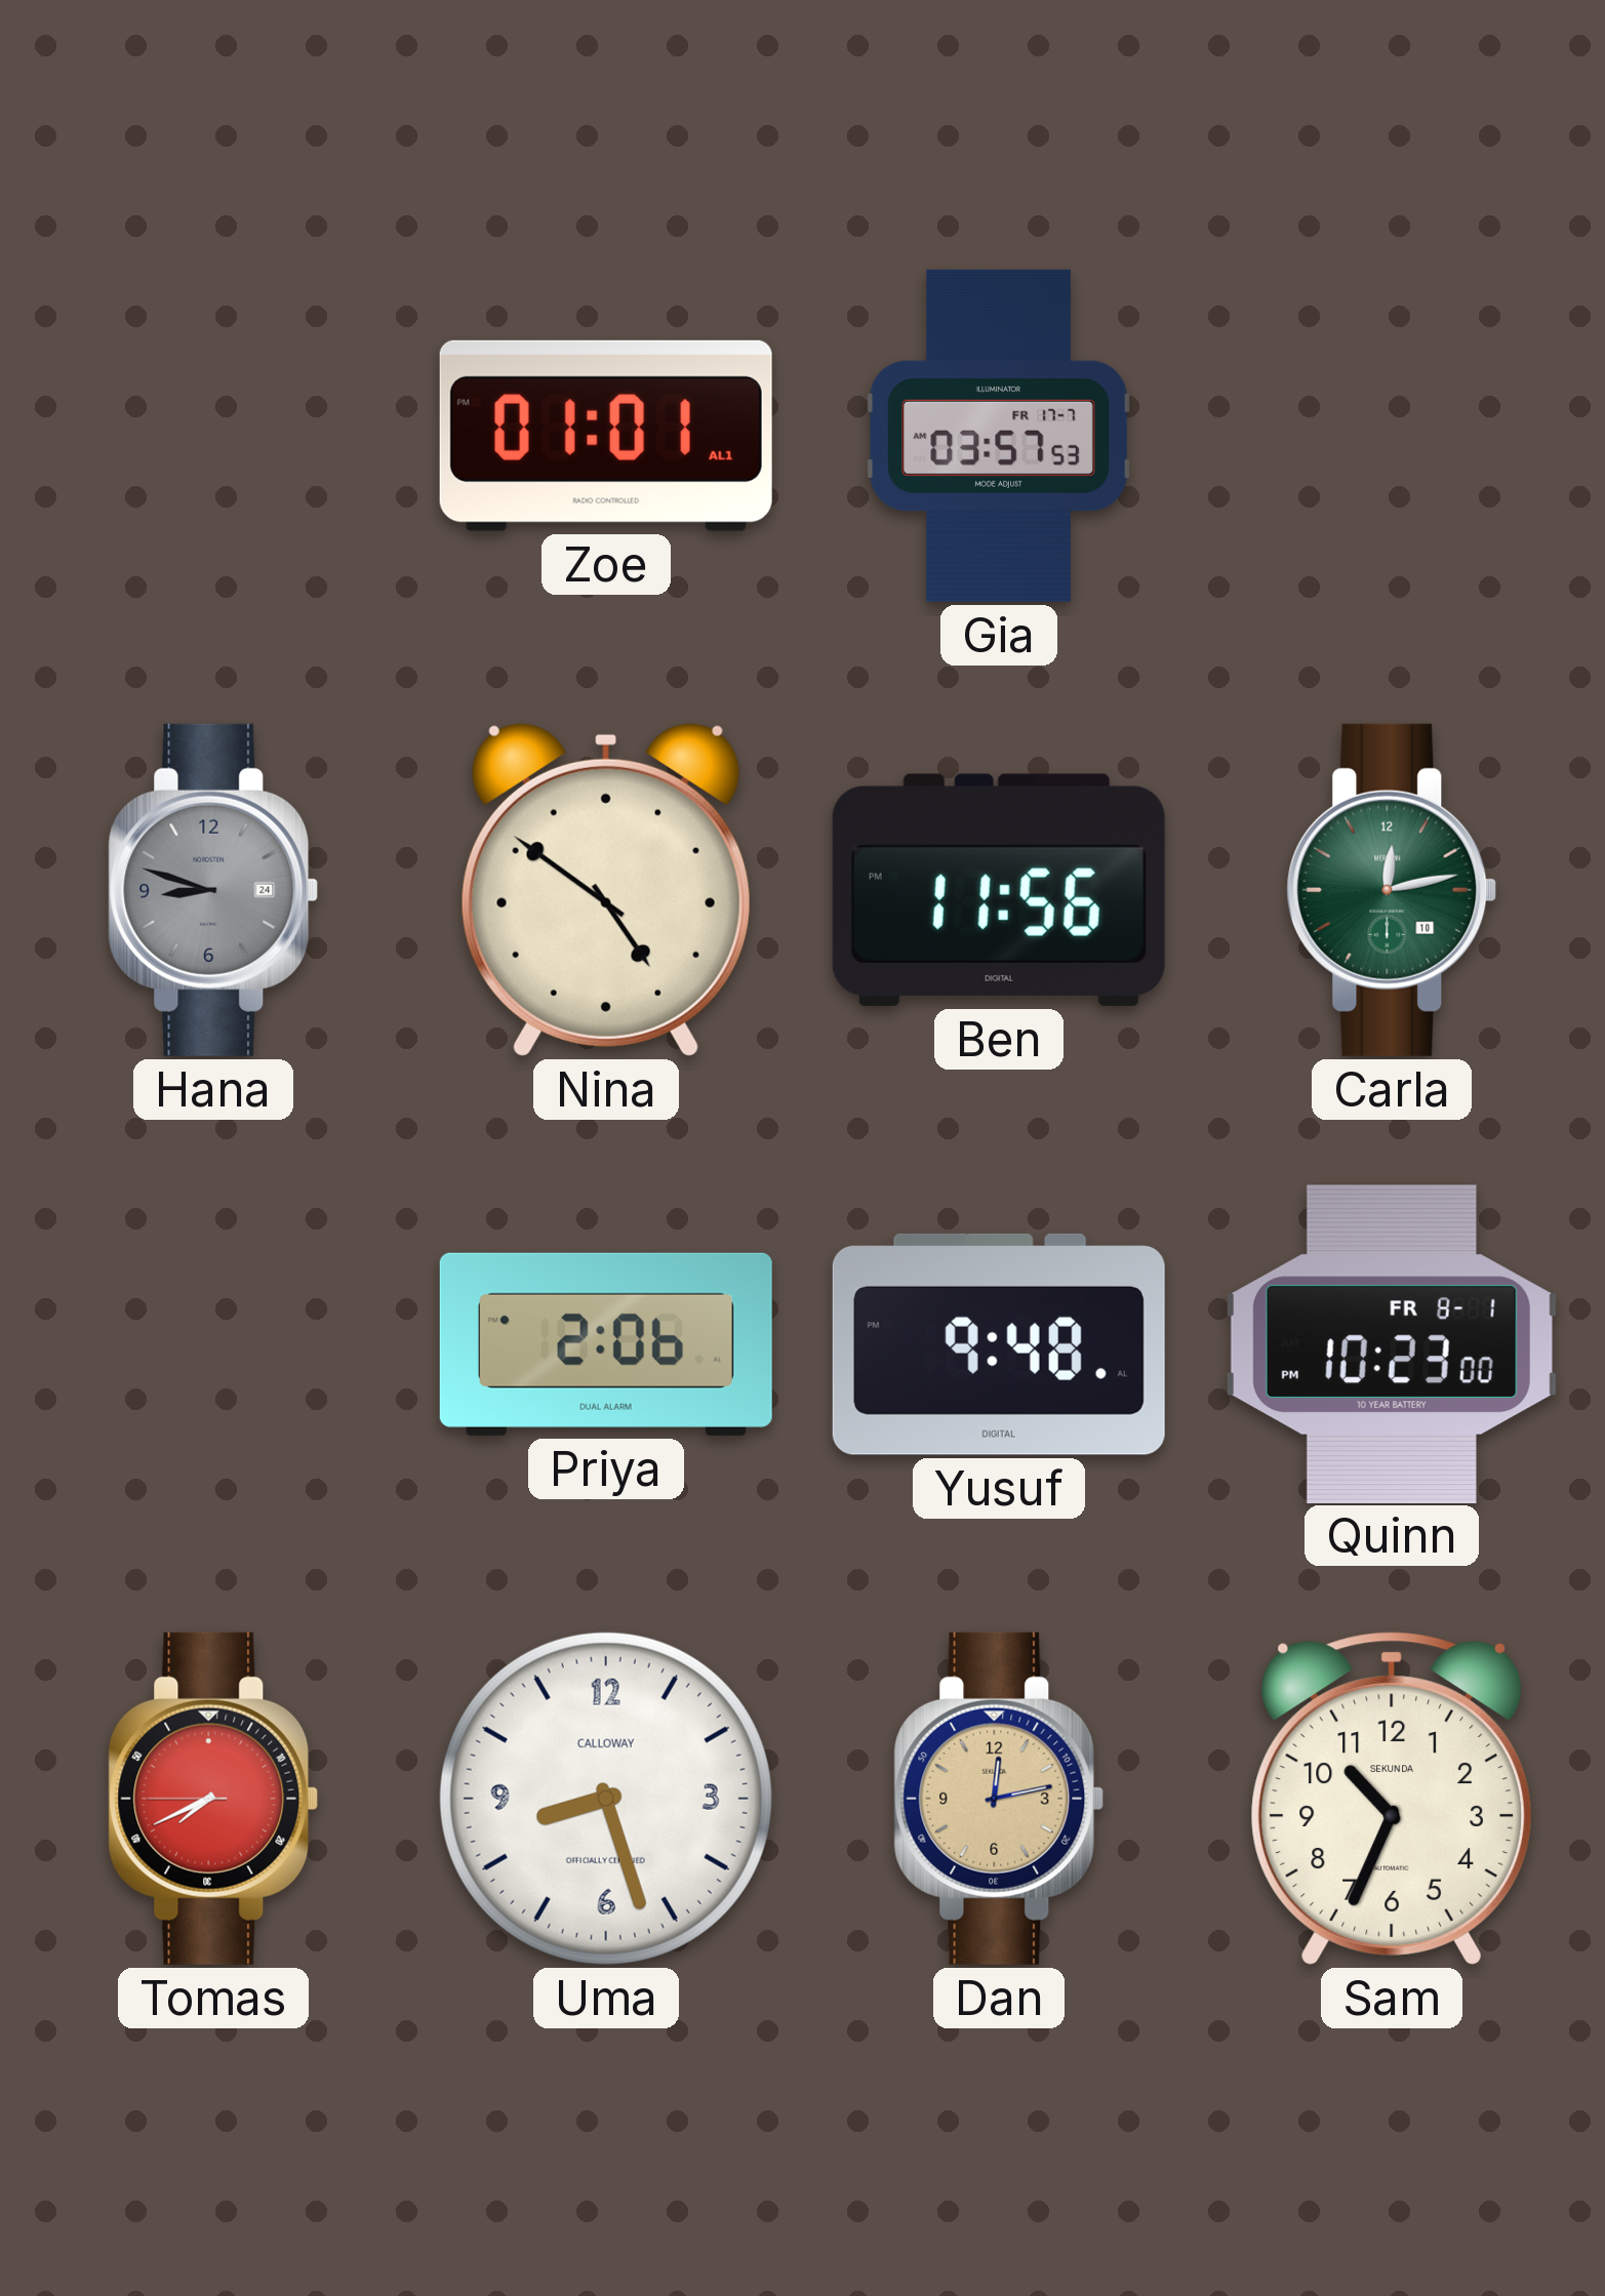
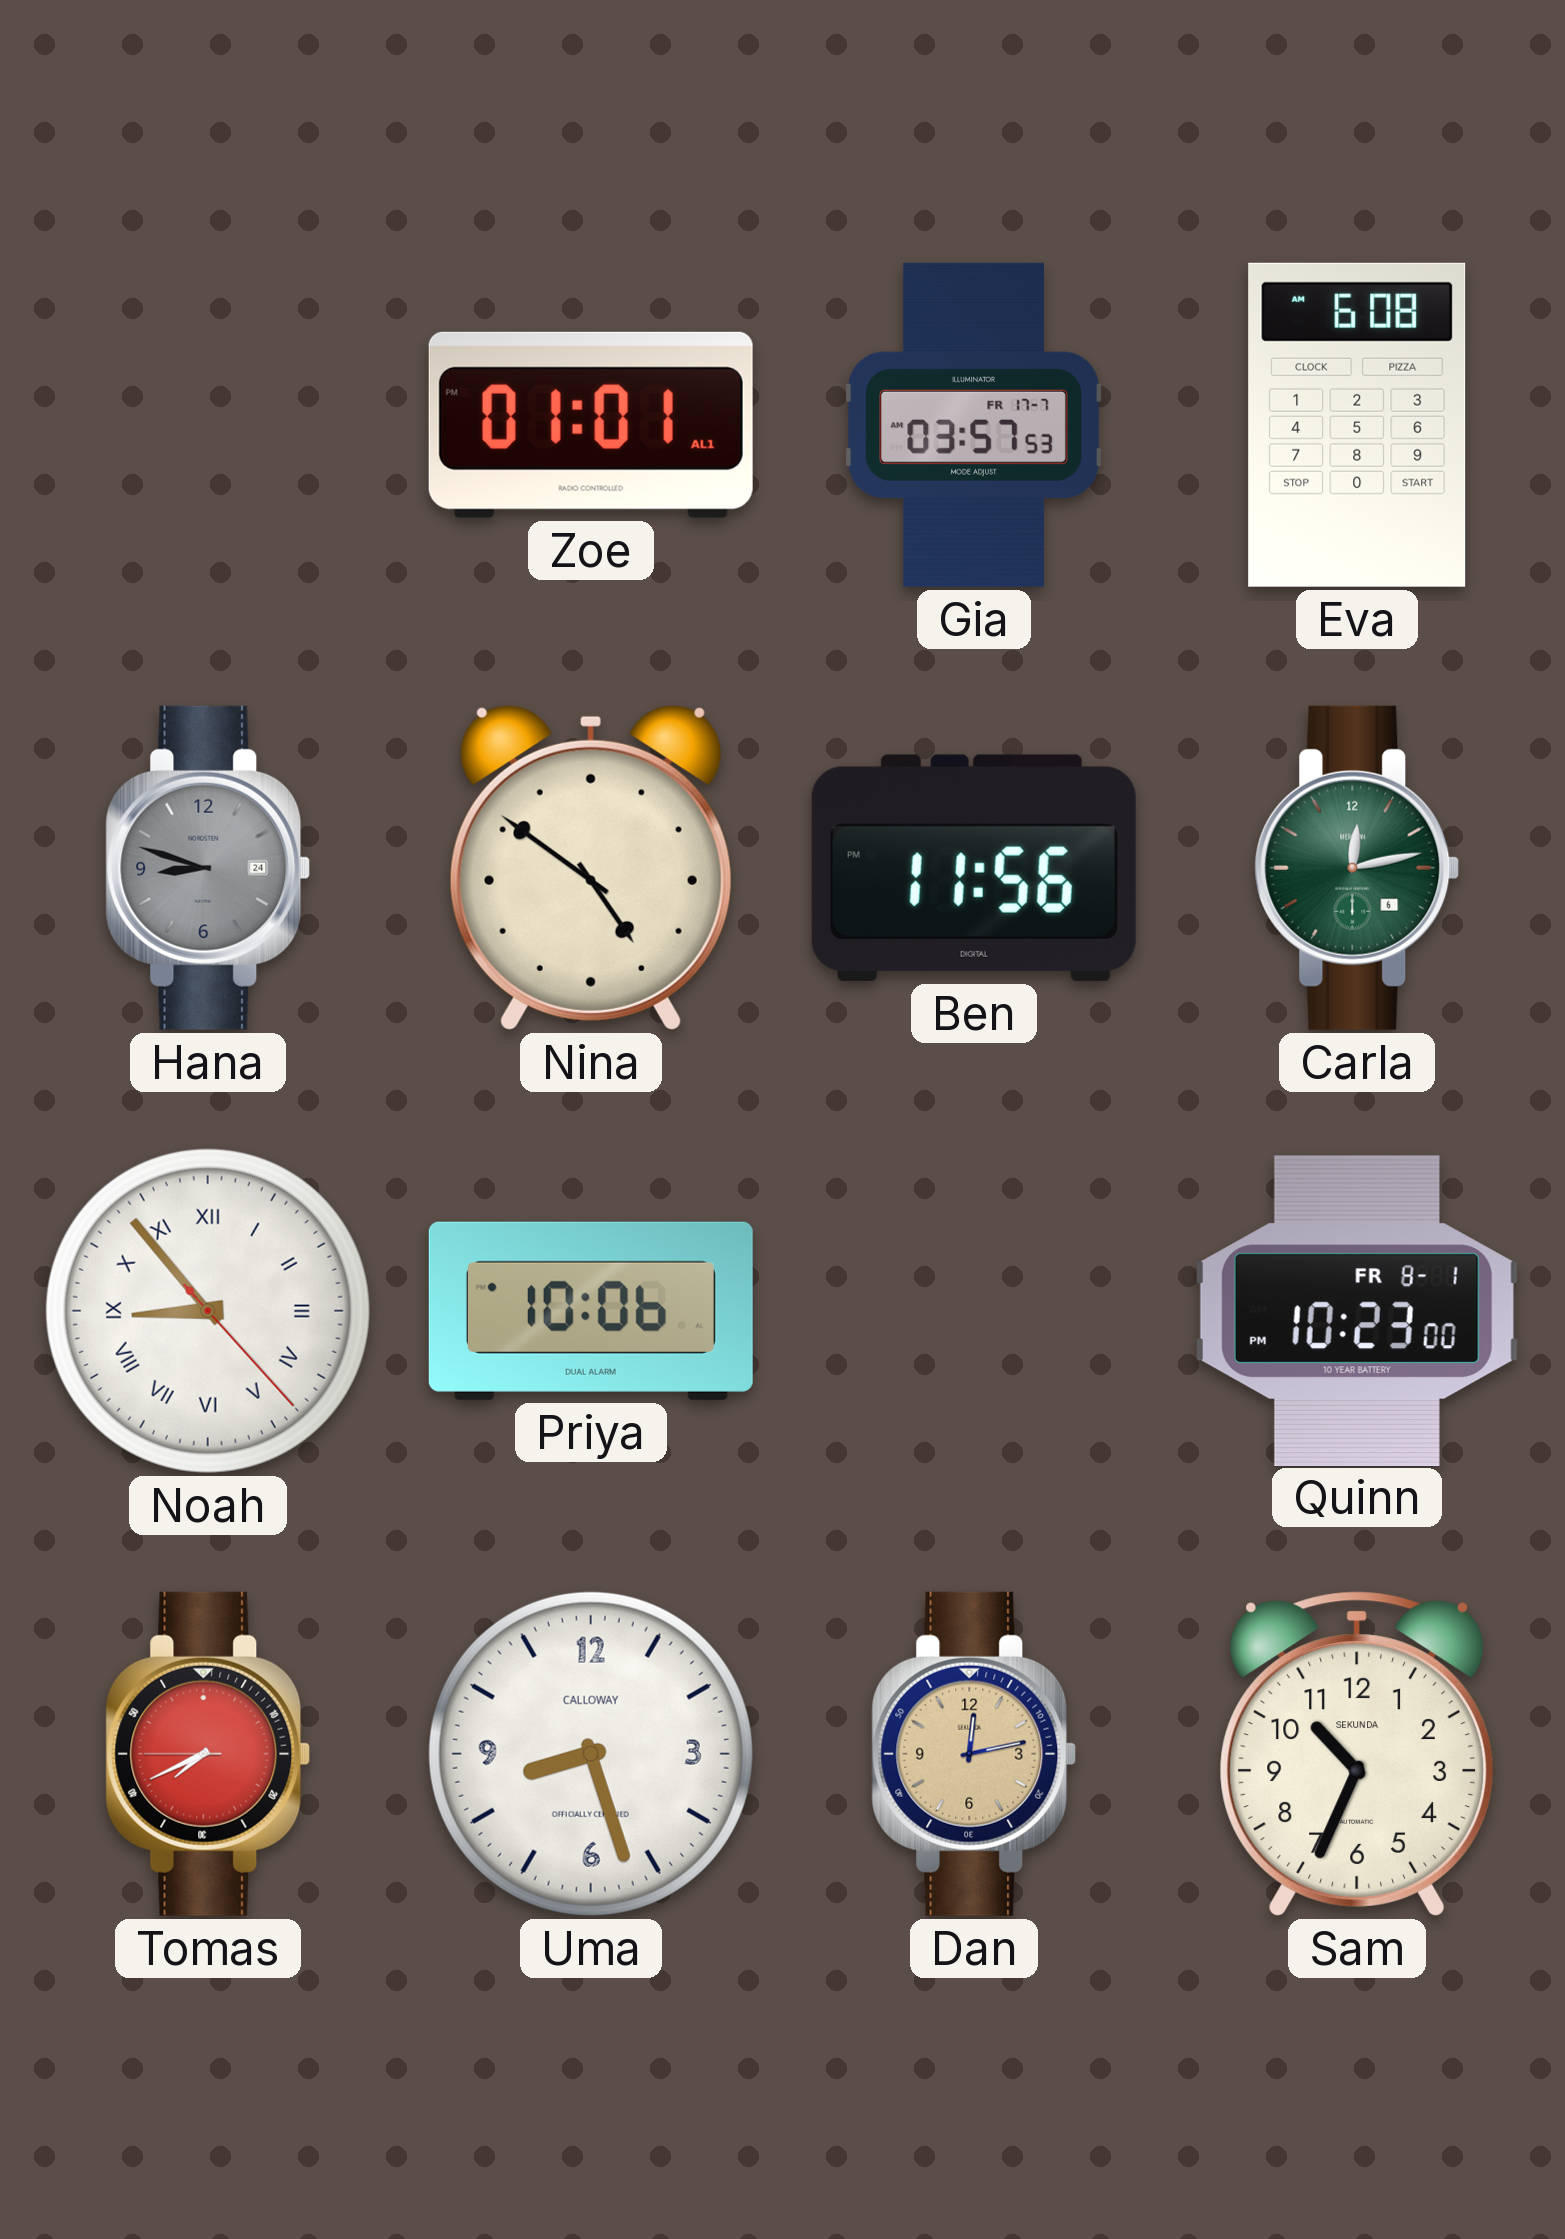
Eva: none -> 6:08 (1357, 425)
Carla date: 10 -> 6 (1357, 868)
Noah: none -> 8:53 (208, 1311)
Priya: 2:06 -> 10:06 (591, 1311)
Yusuf: 9:48 -> none (999, 1344)
